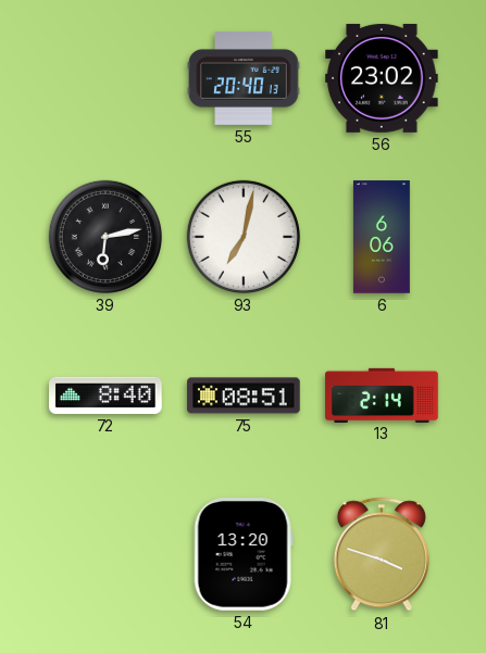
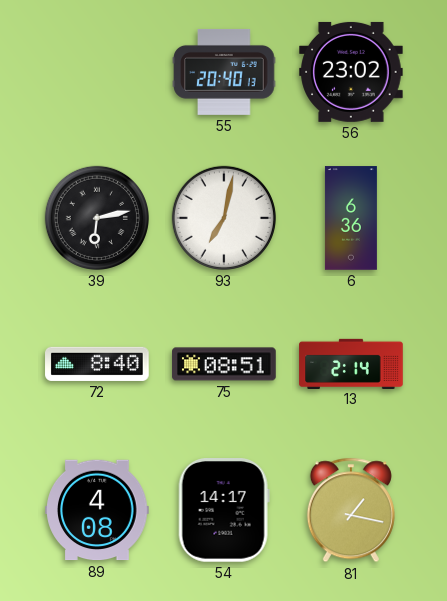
6: 6:06 -> 6:36 (351, 218)
89: none -> 4:08 (97, 510)
54: 13:20 -> 14:17 (224, 511)
81: 3:48 -> 1:17 (351, 510)
